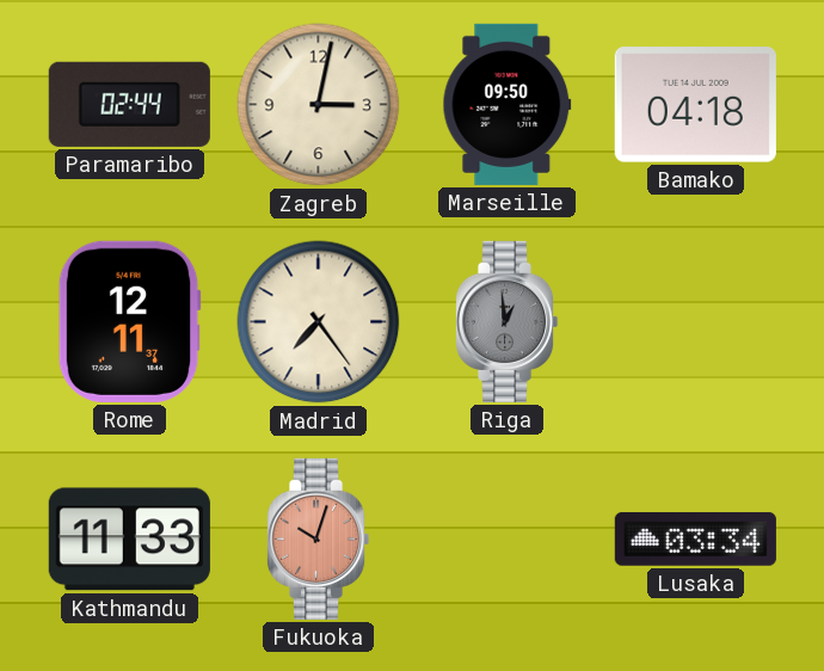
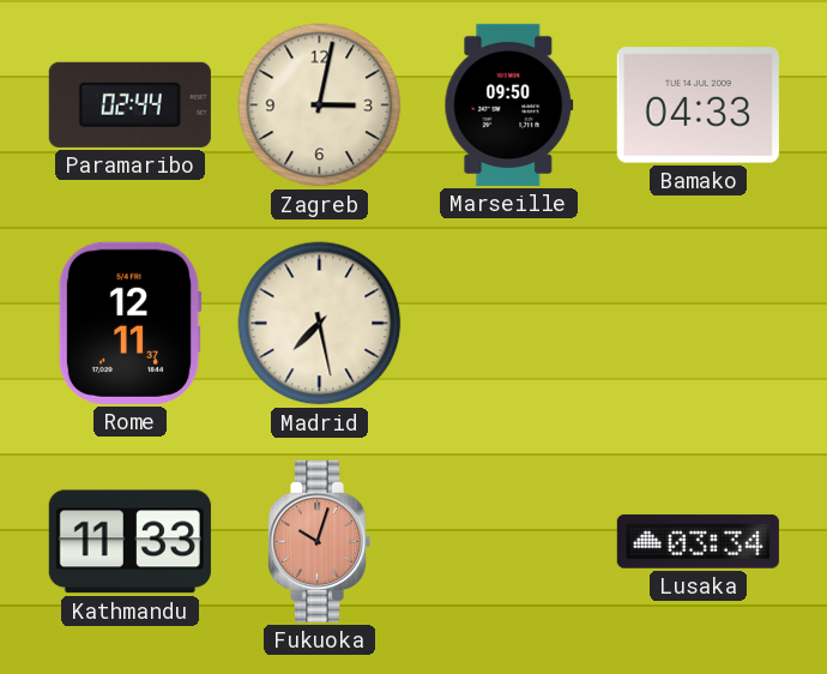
Bamako: 04:18 -> 04:33 (698, 106)
Madrid: 7:24 -> 7:28 (320, 324)
Riga: 12:59 -> none (506, 321)
